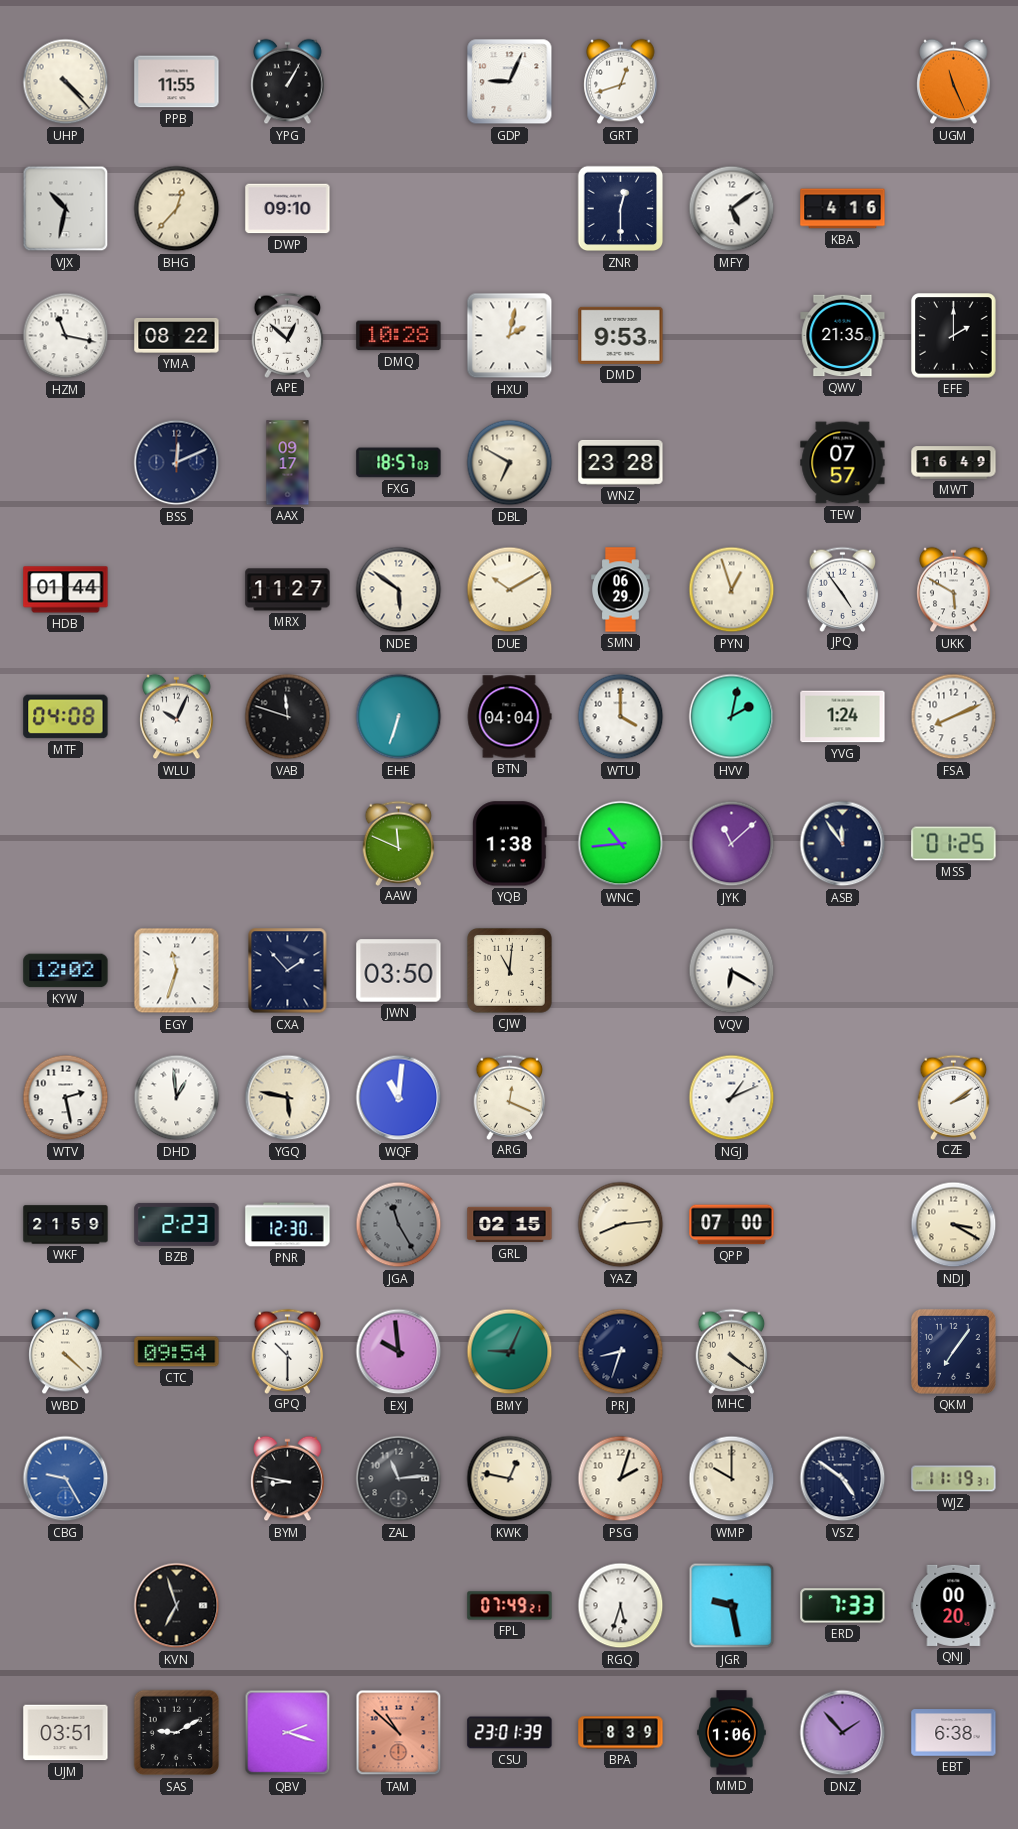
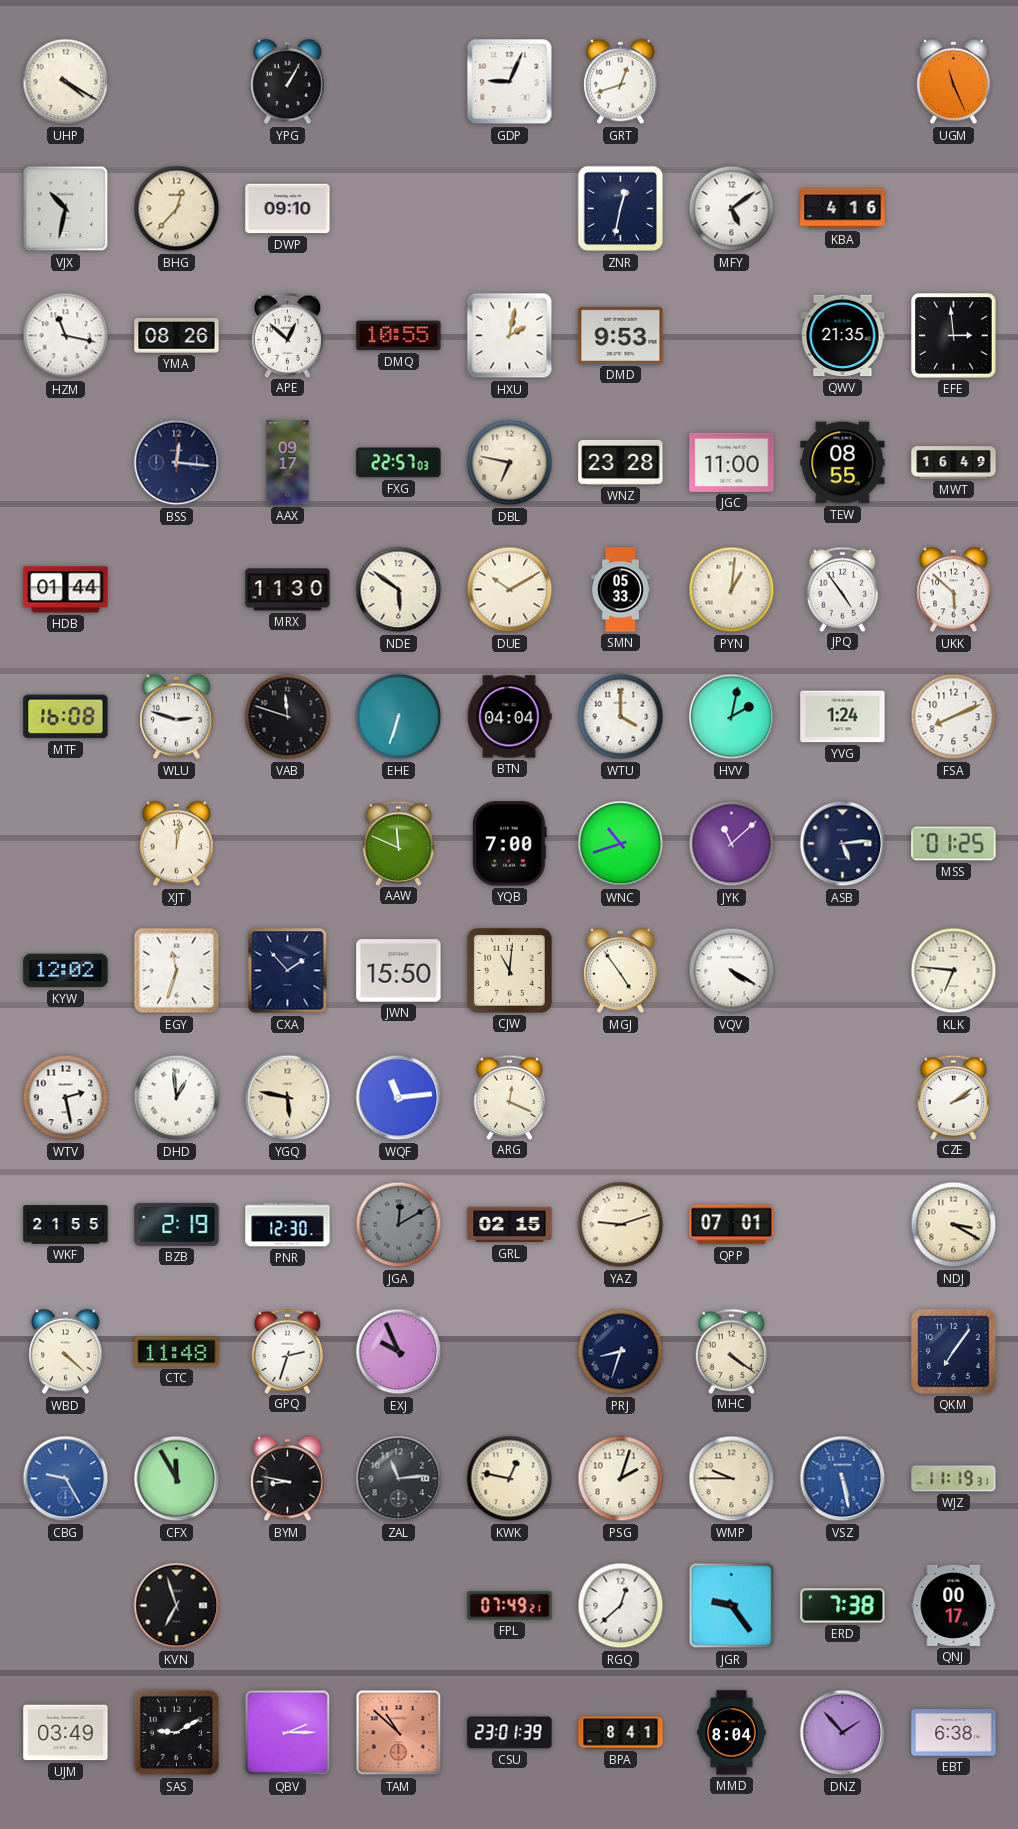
UHP: 4:23 -> 4:20 (66, 82)
PPB: 11:55 -> none (177, 82)
ZNR: 12:30 -> 12:32 (621, 209)
YMA: 08:22 -> 08:26 (177, 335)
DMQ: 10:28 -> 10:55 (399, 336)
EFE: 2:00 -> 2:59 (954, 336)
BSS: 12:11 -> 12:16 (177, 463)
FXG: 18:57 -> 22:57 (399, 463)
DBL: 6:50 -> 6:47 (510, 463)
JGC: none -> 11:00 (732, 462)
TEW: 07:57 -> 08:55 (843, 463)
MRX: 11:27 -> 11:30 (288, 590)
SMN: 06:29 -> 05:33 (621, 590)
PYN: 12:57 -> 1:01 (732, 590)
UKK: 5:50 -> 5:52 (954, 590)
MTF: 04:08 -> 16:08 (66, 717)
WLU: 10:04 -> 2:48 (177, 717)
XJT: none -> 12:02 (177, 844)
YQB: 1:38 -> 7:00 (509, 844)
WNC: 10:44 -> 10:42 (621, 844)
ASB: 11:54 -> 5:14 (843, 844)
JWN: 03:50 -> 15:50 (399, 971)
MGJ: none -> 4:54 (621, 971)
VQV: 6:20 -> 4:20 (732, 971)
KLK: none -> 6:46 (954, 971)
WQF: 11:01 -> 11:14 (399, 1098)
NGJ: 1:11 -> none (732, 1098)
WKF: 21:59 -> 21:55 (66, 1225)
BZB: 2:23 -> 2:19 (177, 1224)
JGA: 11:25 -> 12:10 (399, 1225)
YAZ: 8:14 -> 9:12 (621, 1225)
QPP: 07:00 -> 07:01 (732, 1225)
CTC: 09:54 -> 11:48 (177, 1352)
GPQ: 10:30 -> 2:33 (288, 1351)
EXJ: 9:59 -> 9:56 (399, 1352)
BMY: 9:04 -> none (510, 1352)
CFX: none -> 11:55 (177, 1479)
WMP: 10:00 -> 9:45 (732, 1479)
VSZ: 4:51 -> 5:28 (843, 1479)
VSZ dial: navy -> blue (843, 1479)
RGQ: 5:33 -> 12:38 (621, 1606)
JGR: 9:28 -> 9:24 (732, 1606)
ERD: 7:33 -> 7:38 (843, 1606)
QNJ: 00:20 -> 00:17 (954, 1605)
UJM: 03:51 -> 03:49 (66, 1733)
QBV: 2:18 -> 2:15 (288, 1733)
BPA: 8:39 -> 8:41 (621, 1733)
MMD: 1:06 -> 8:04 (732, 1733)
